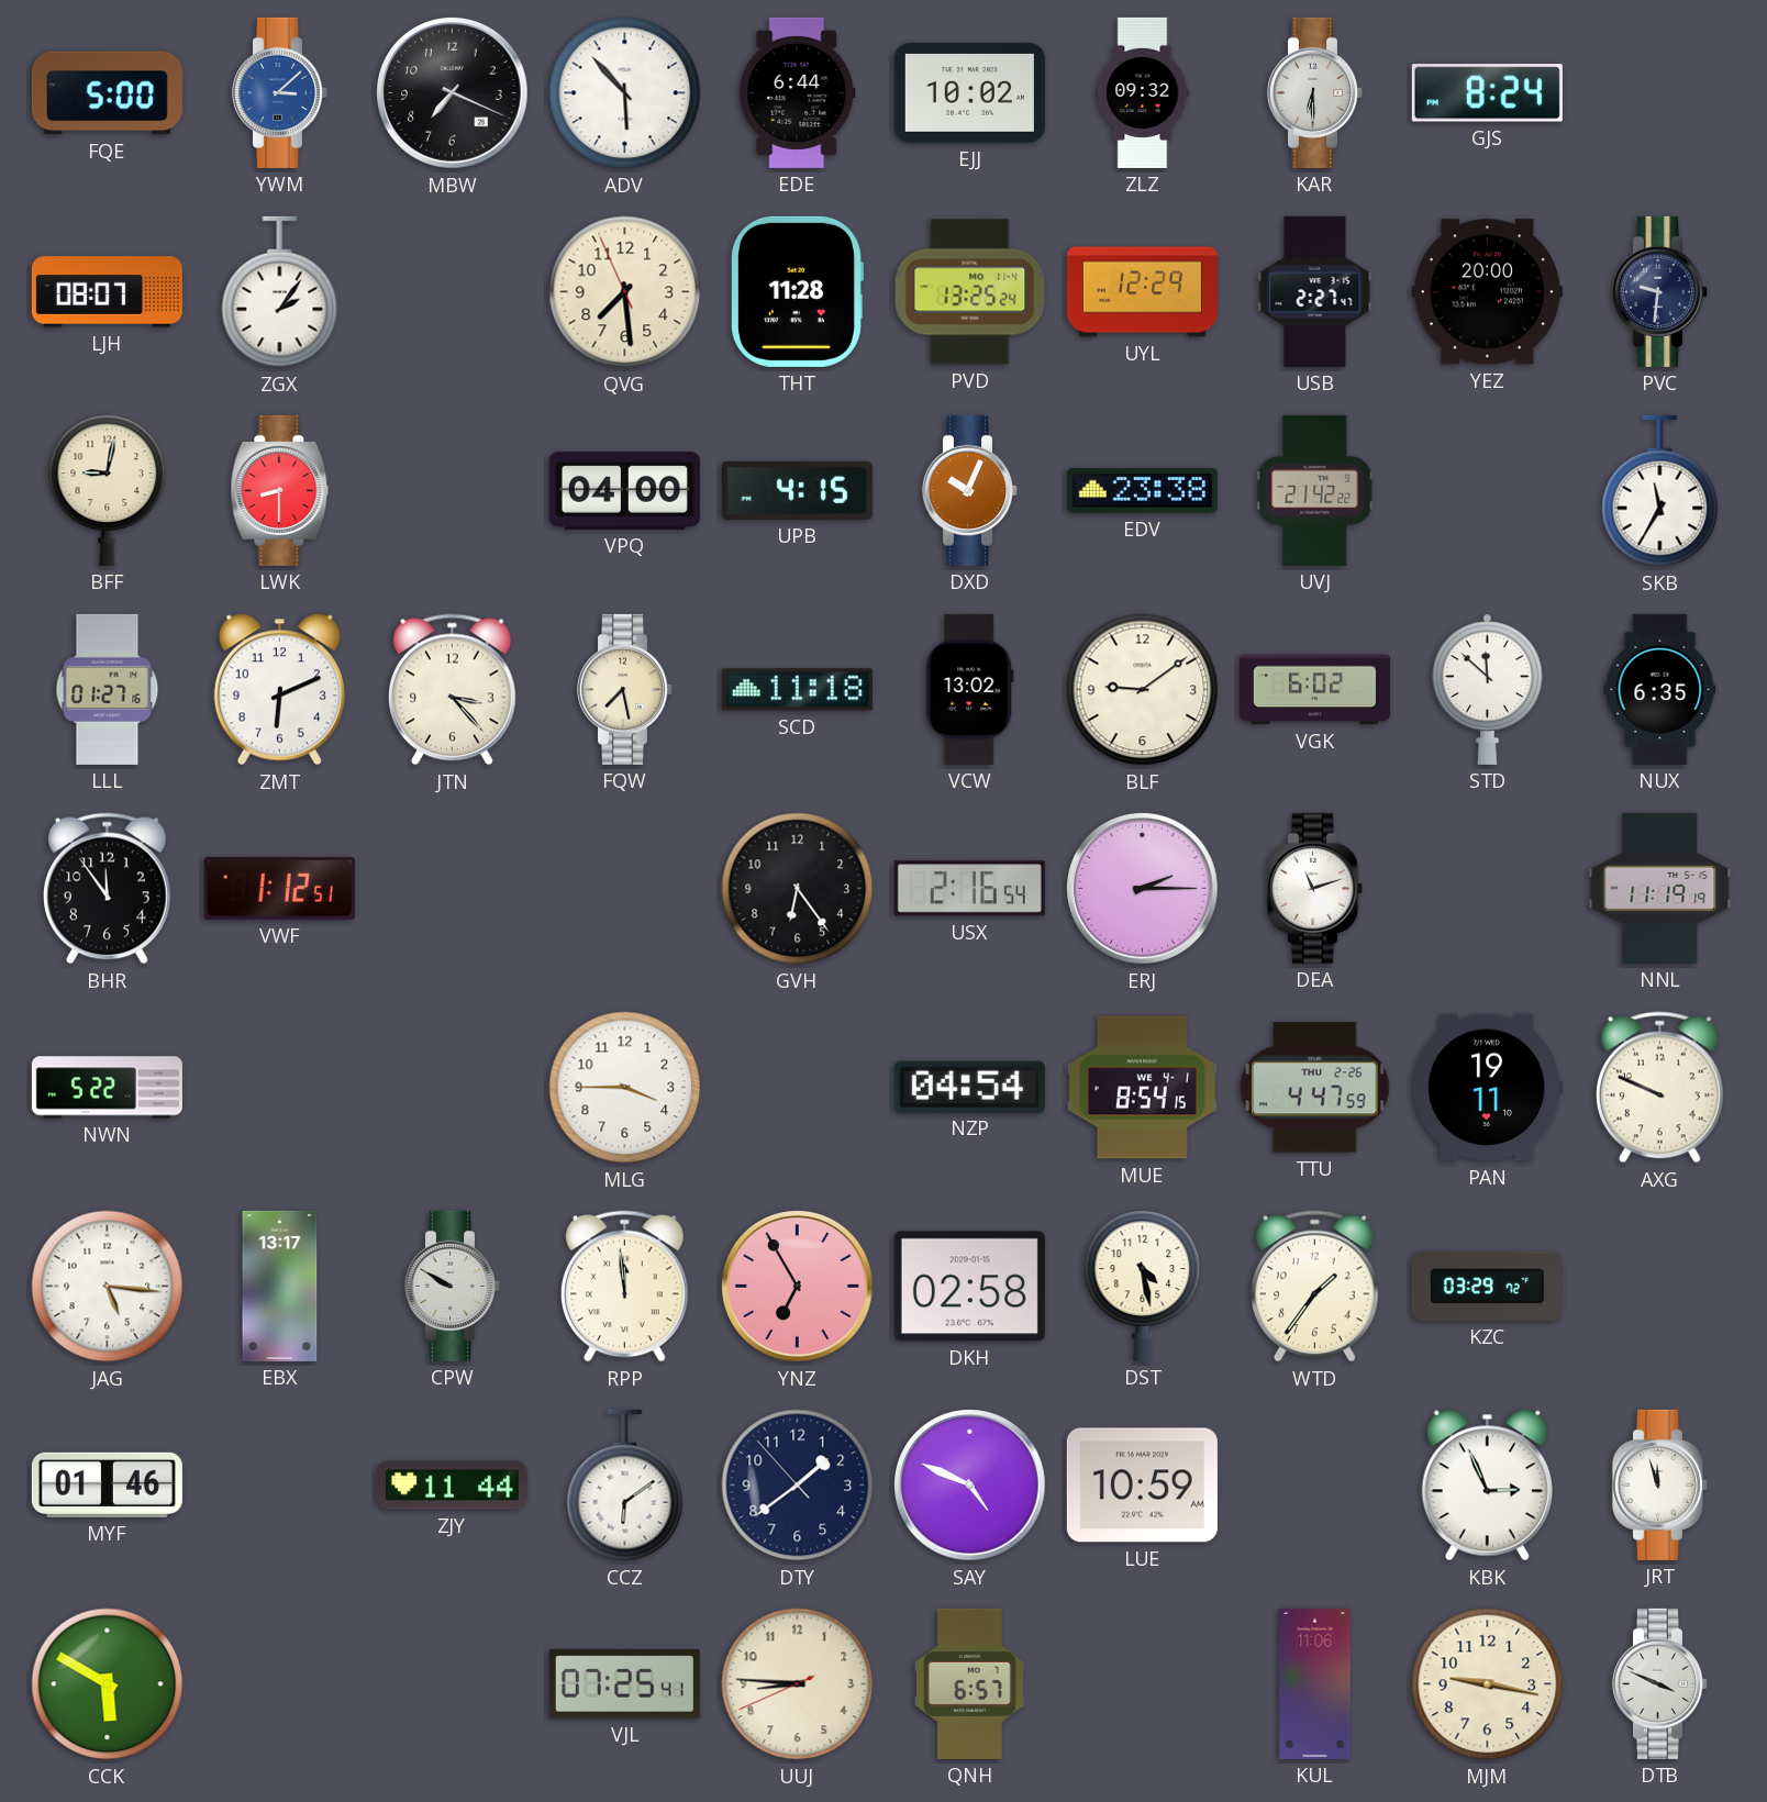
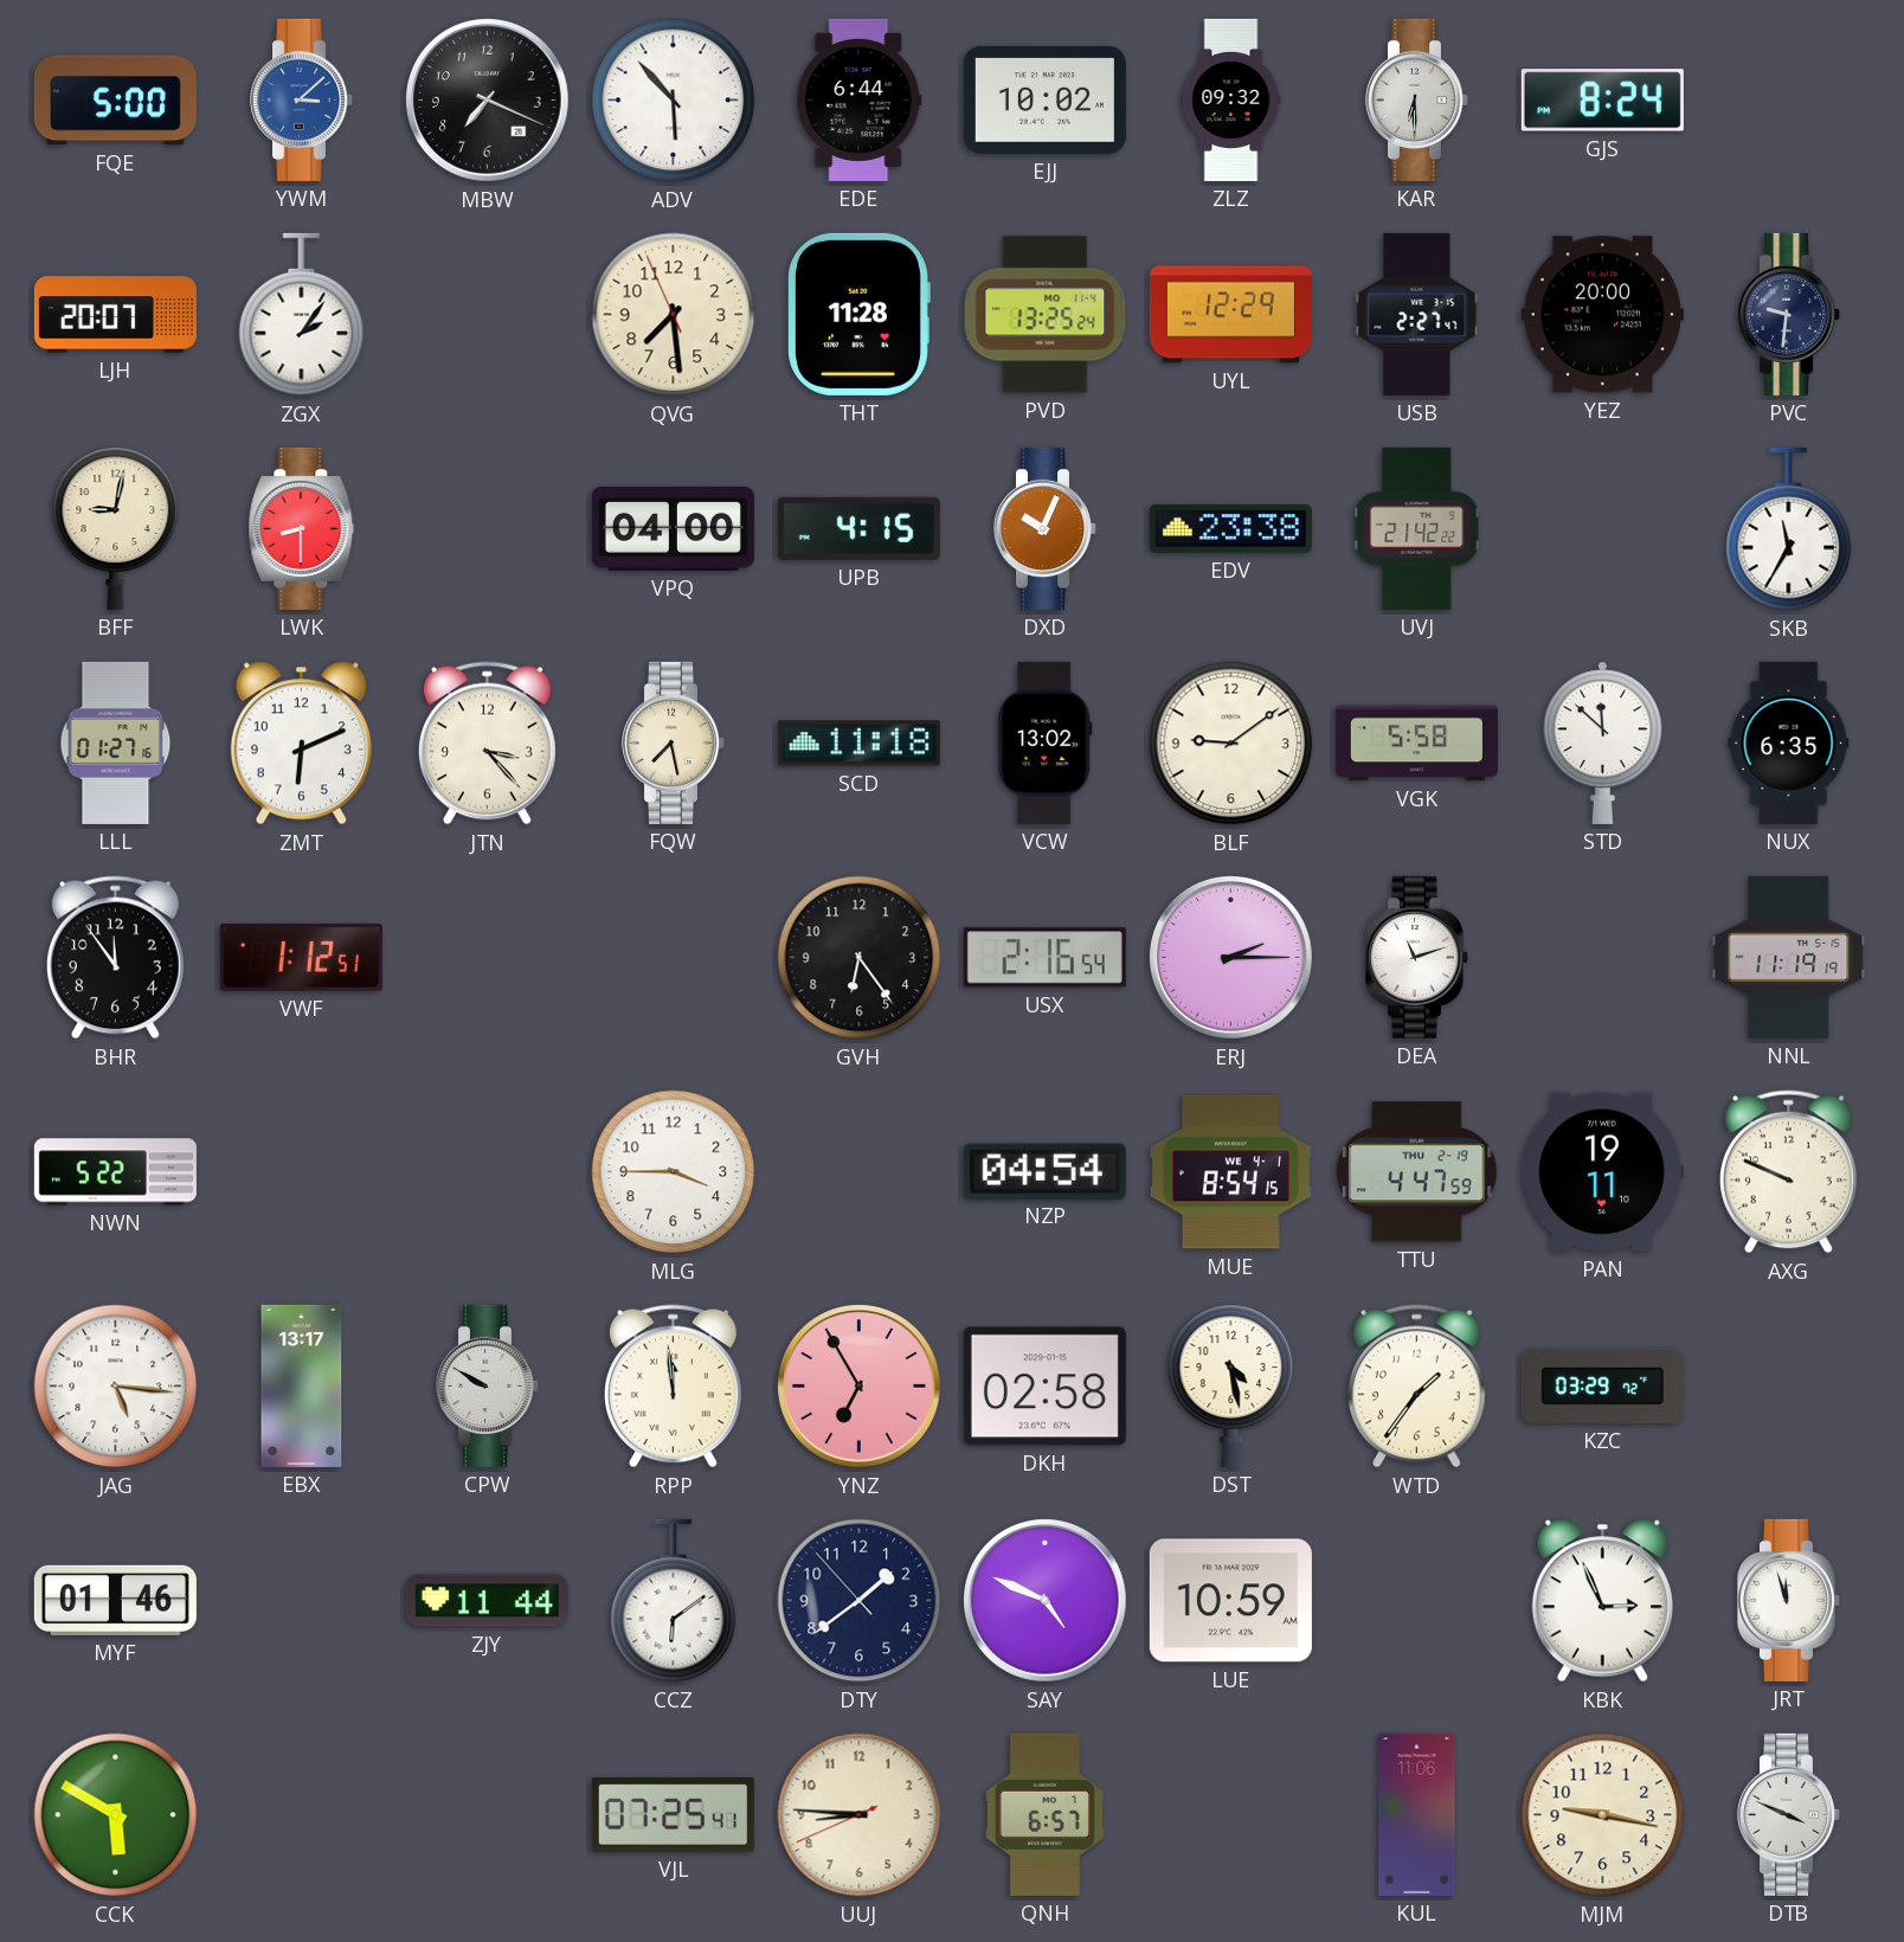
LJH: 08:07 -> 20:07 (115, 315)
VGK: 6:02 -> 5:58 (1416, 744)
TTU date: THU 2-26 -> THU 2-19 (1417, 1172)
